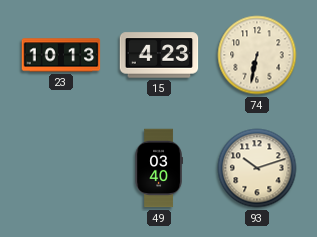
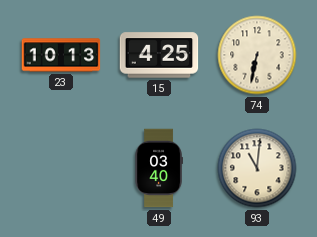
15: 4:23 -> 4:25 (159, 55)
93: 10:12 -> 11:01 (257, 168)
